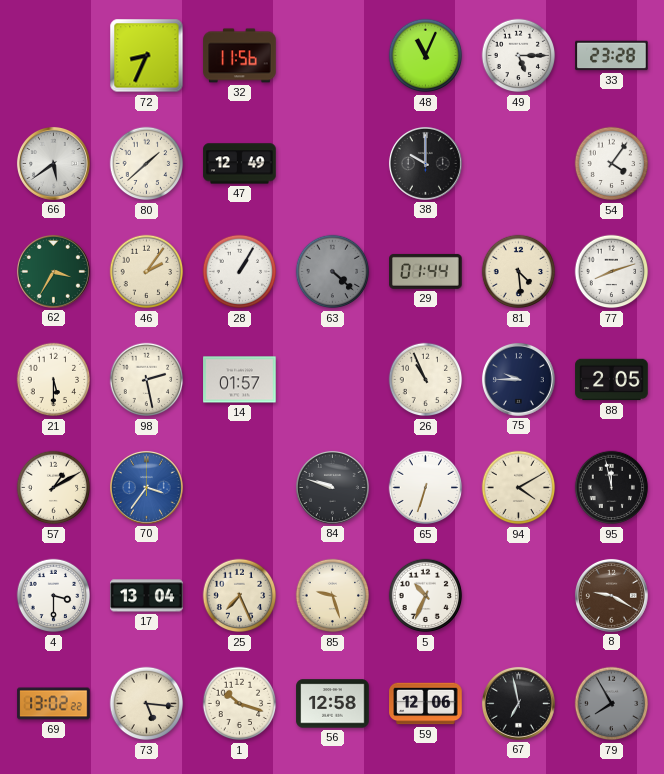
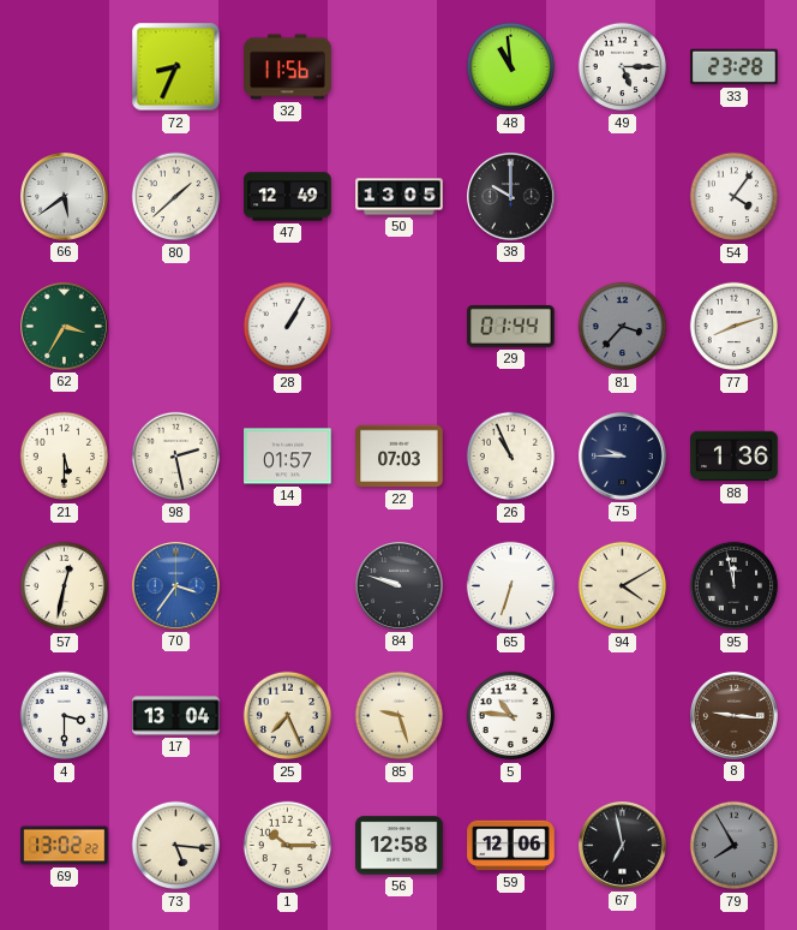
48: 11:04 -> 10:59 (511, 67)
50: none -> 13:05 (400, 197)
46: 2:06 -> none (147, 272)
63: 4:22 -> none (333, 272)
81: 4:29 -> 3:37 (623, 327)
81 dial: cream -> grey (623, 327)
22: none -> 07:03 (400, 457)
88: 2:05 -> 1:36 (735, 457)
57: 1:10 -> 12:32 (65, 586)
5: 10:34 -> 10:46 (511, 716)
8: 9:20 -> 9:16 (733, 715)
1: 10:18 -> 10:15 (288, 846)
